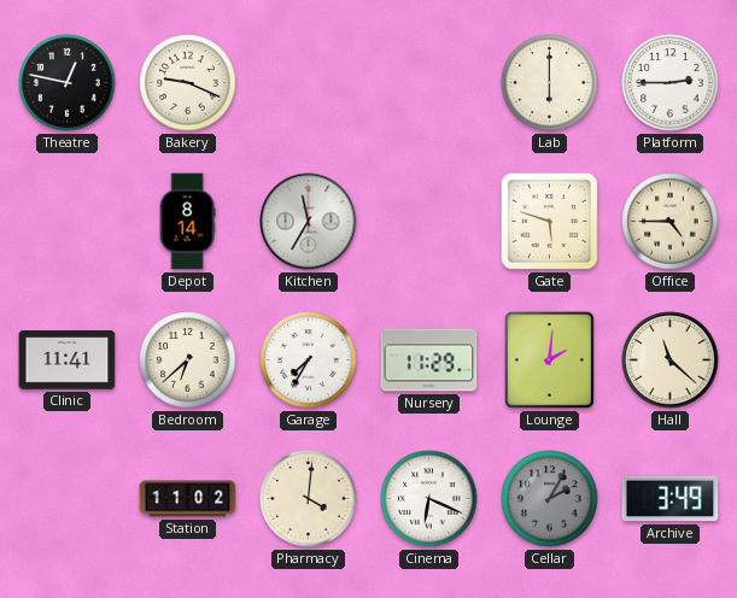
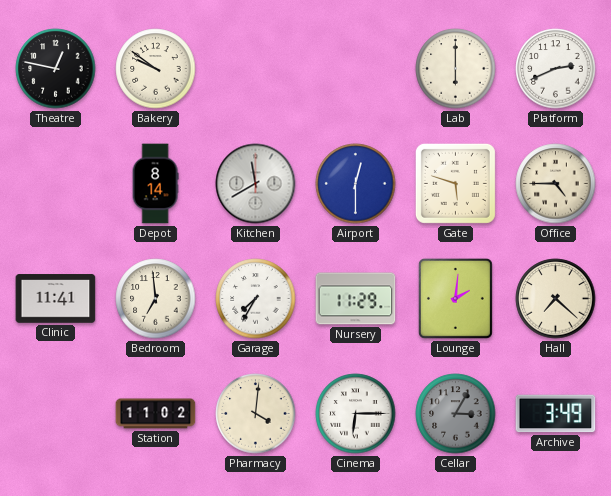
Bakery: 9:19 -> 9:51 (156, 69)
Platform: 2:45 -> 2:41 (556, 69)
Kitchen: 11:35 -> 11:40 (256, 184)
Airport: none -> 12:30 (356, 184)
Bedroom: 6:38 -> 6:59 (156, 299)
Hall: 11:22 -> 7:22 (556, 299)
Cinema: 6:19 -> 6:15 (356, 414)
Cellar: 2:05 -> 3:05 (456, 414)
